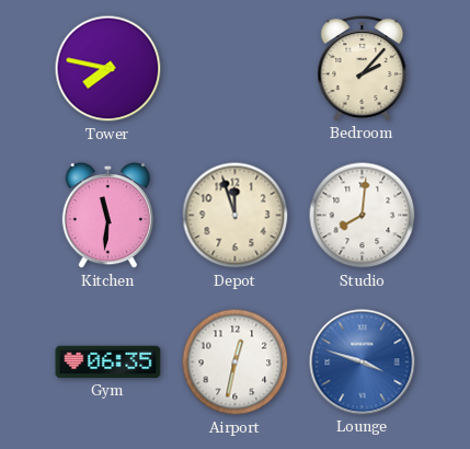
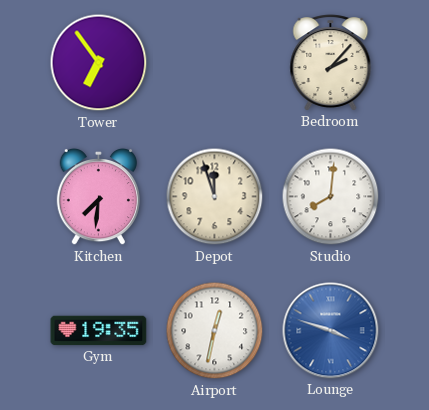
Tower: 7:47 -> 6:54 (99, 63)
Kitchen: 11:31 -> 7:31 (98, 197)
Gym: 06:35 -> 19:35 (99, 331)
